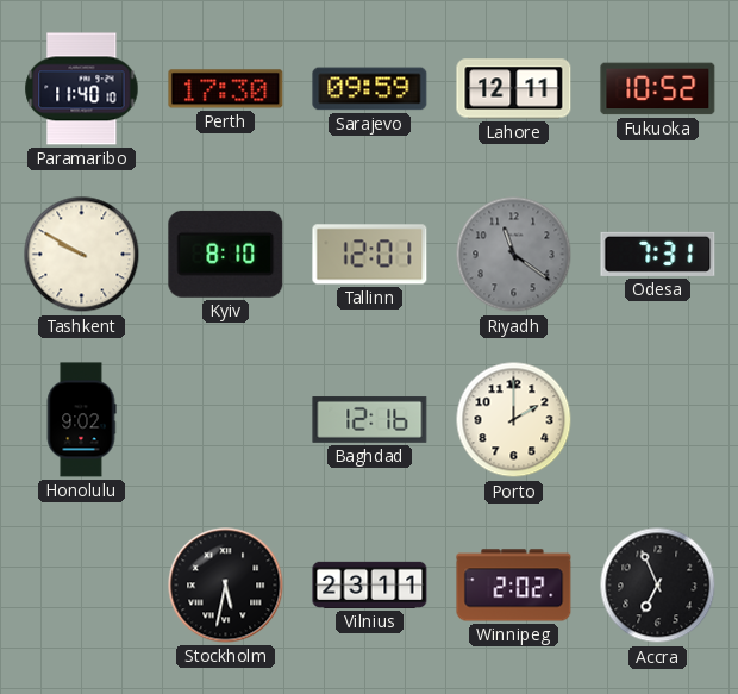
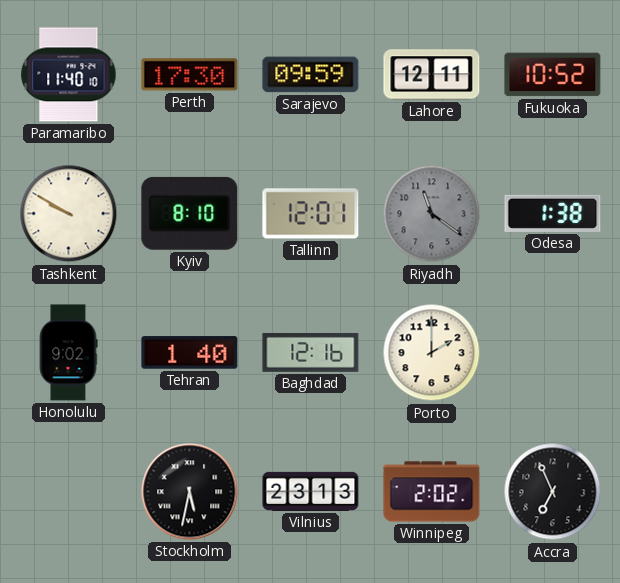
Odesa: 7:31 -> 1:38 (553, 213)
Tehran: none -> 1:40 (190, 353)
Vilnius: 23:11 -> 23:13 (311, 491)
